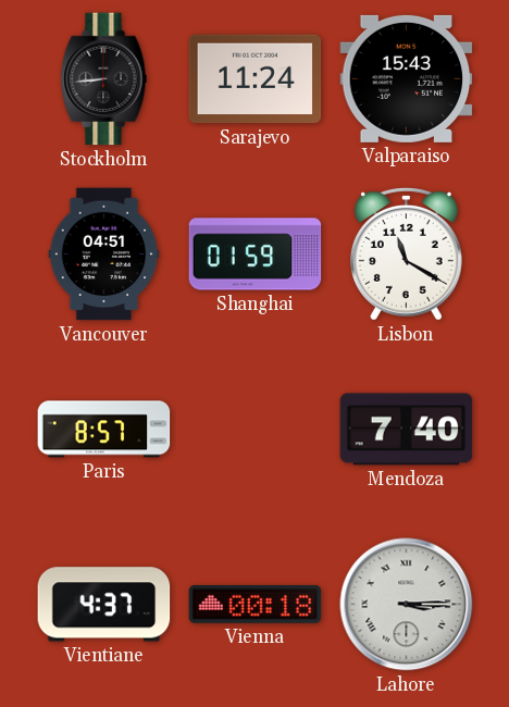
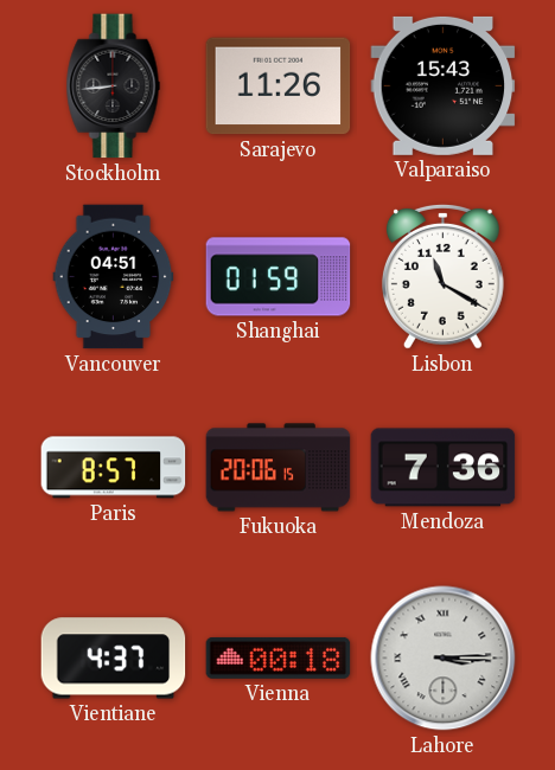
Sarajevo: 11:24 -> 11:26 (279, 86)
Fukuoka: none -> 20:06 (279, 468)
Mendoza: 7:40 -> 7:36 (444, 468)
